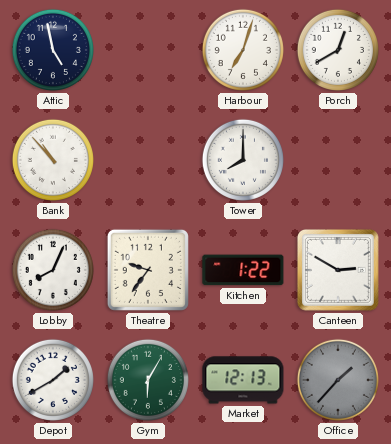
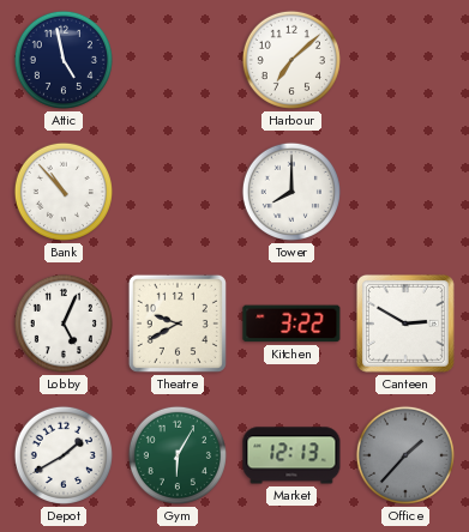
Harbour: 7:03 -> 7:08 (291, 60)
Porch: 12:40 -> none (338, 50)
Lobby: 8:04 -> 5:04 (64, 324)
Theatre: 9:36 -> 9:40 (178, 324)
Kitchen: 1:22 -> 3:22 (291, 324)
